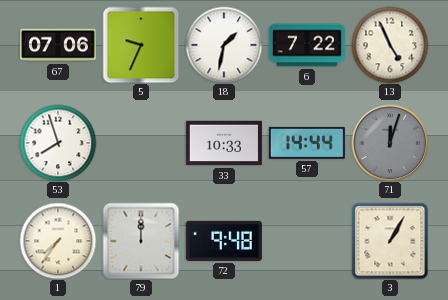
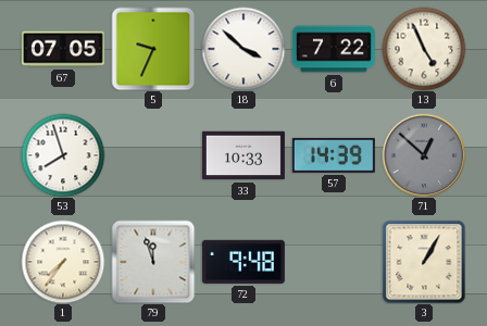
67: 07:06 -> 07:05 (63, 49)
18: 1:32 -> 3:52 (243, 49)
57: 14:44 -> 14:39 (334, 155)
71: 12:03 -> 12:52 (424, 155)
79: 12:00 -> 11:57 (153, 262)
